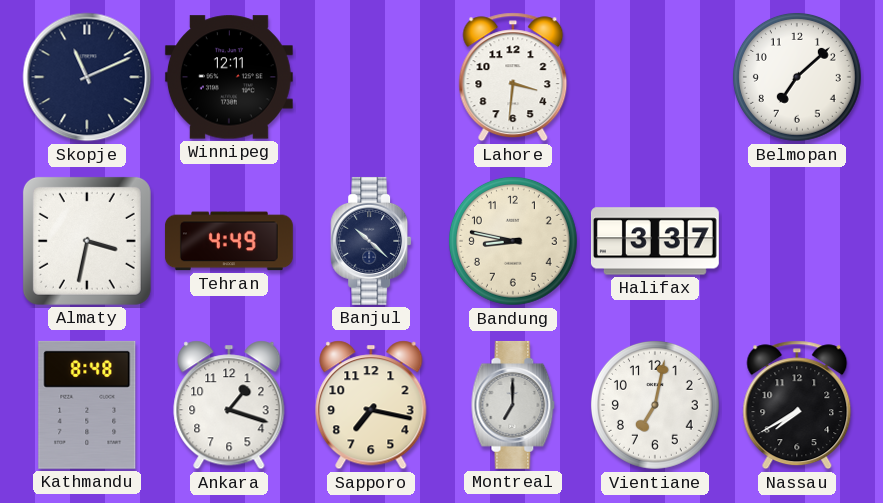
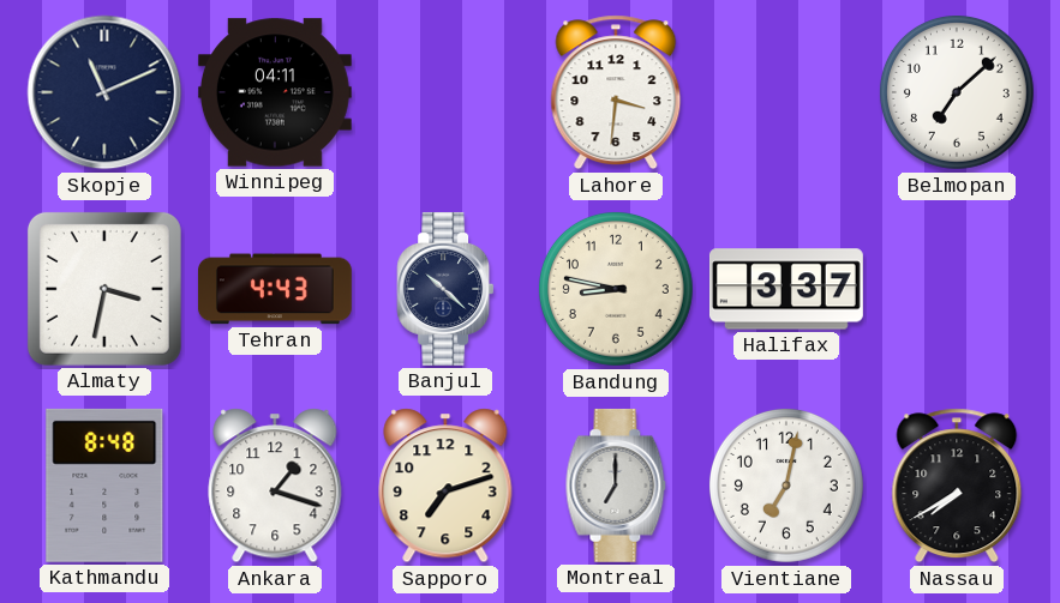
Winnipeg: 12:11 -> 04:11 (275, 92)
Tehran: 4:49 -> 4:43 (275, 289)
Sapporo: 7:17 -> 7:12 (445, 486)
